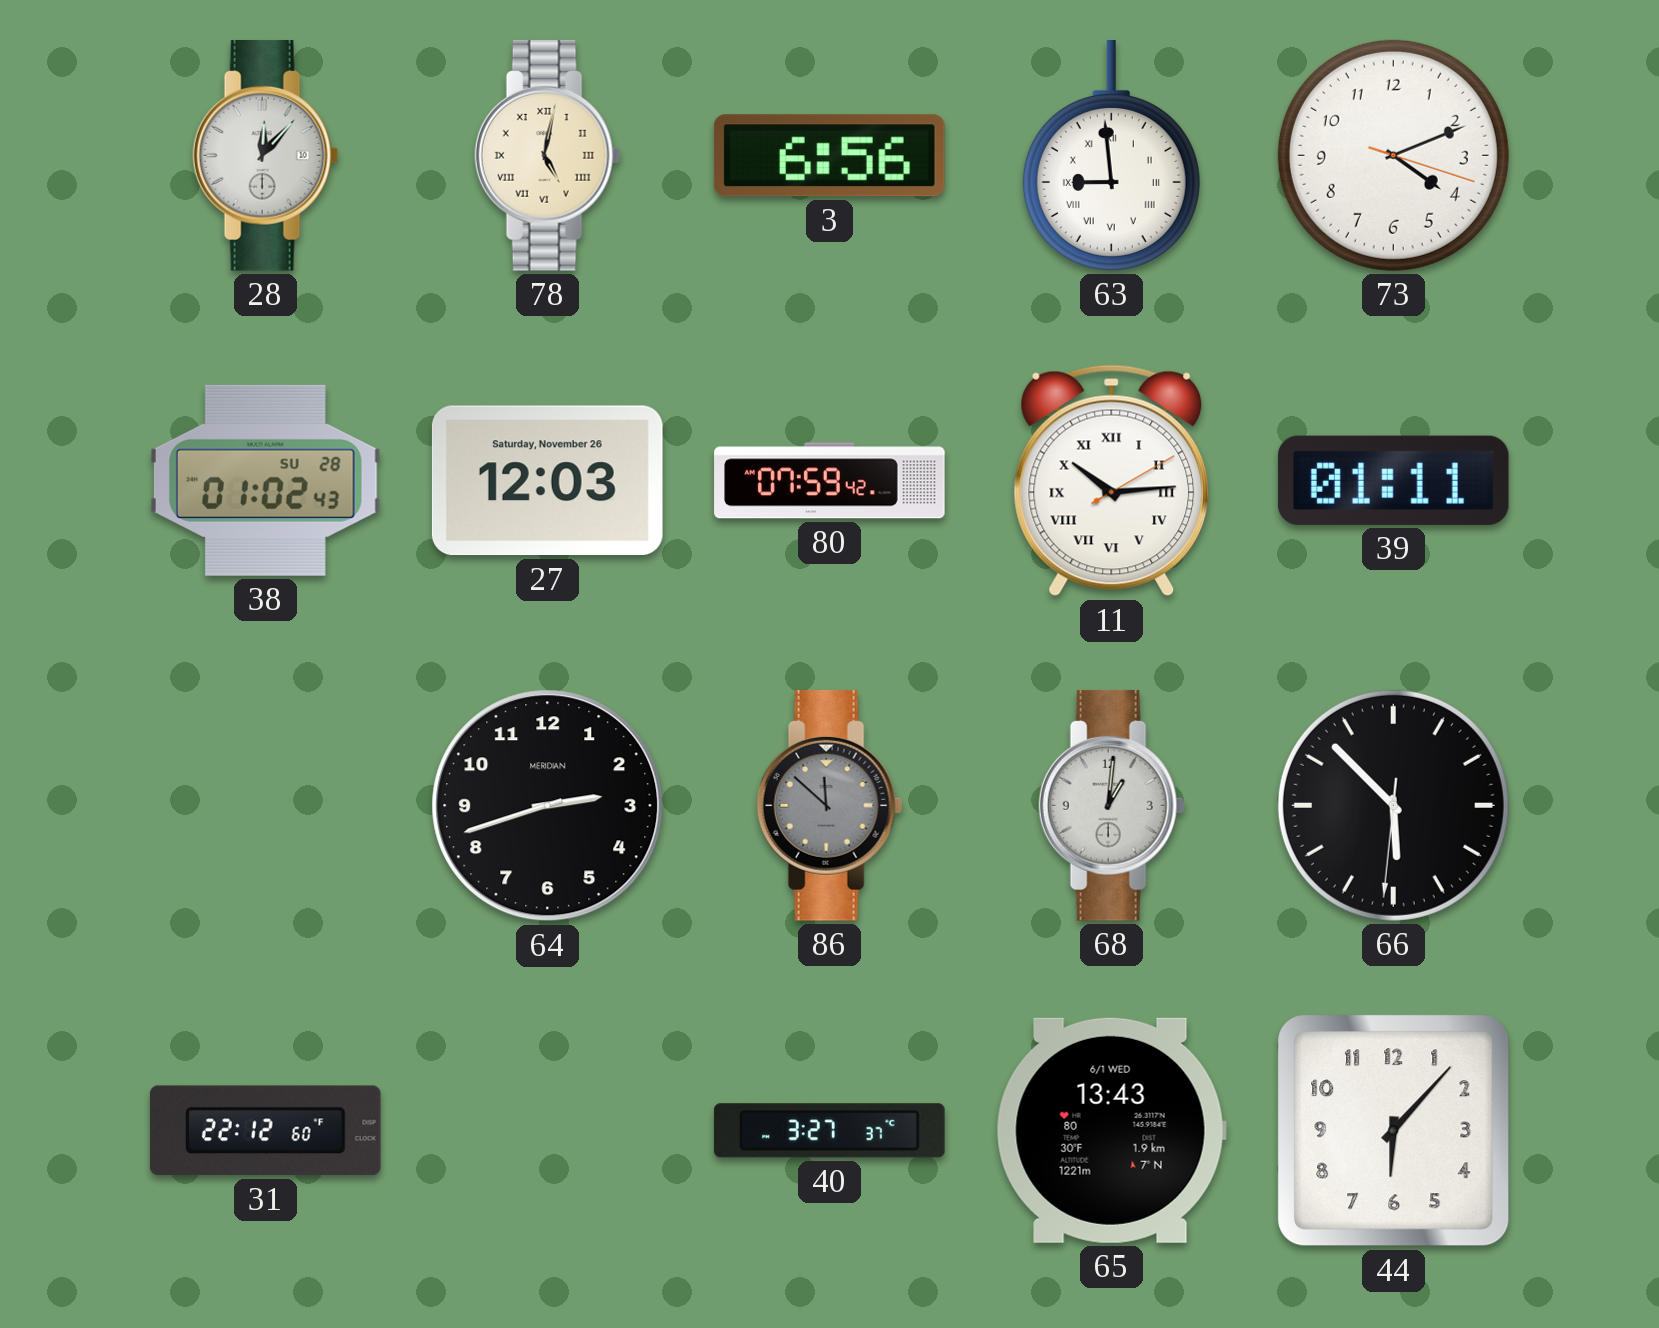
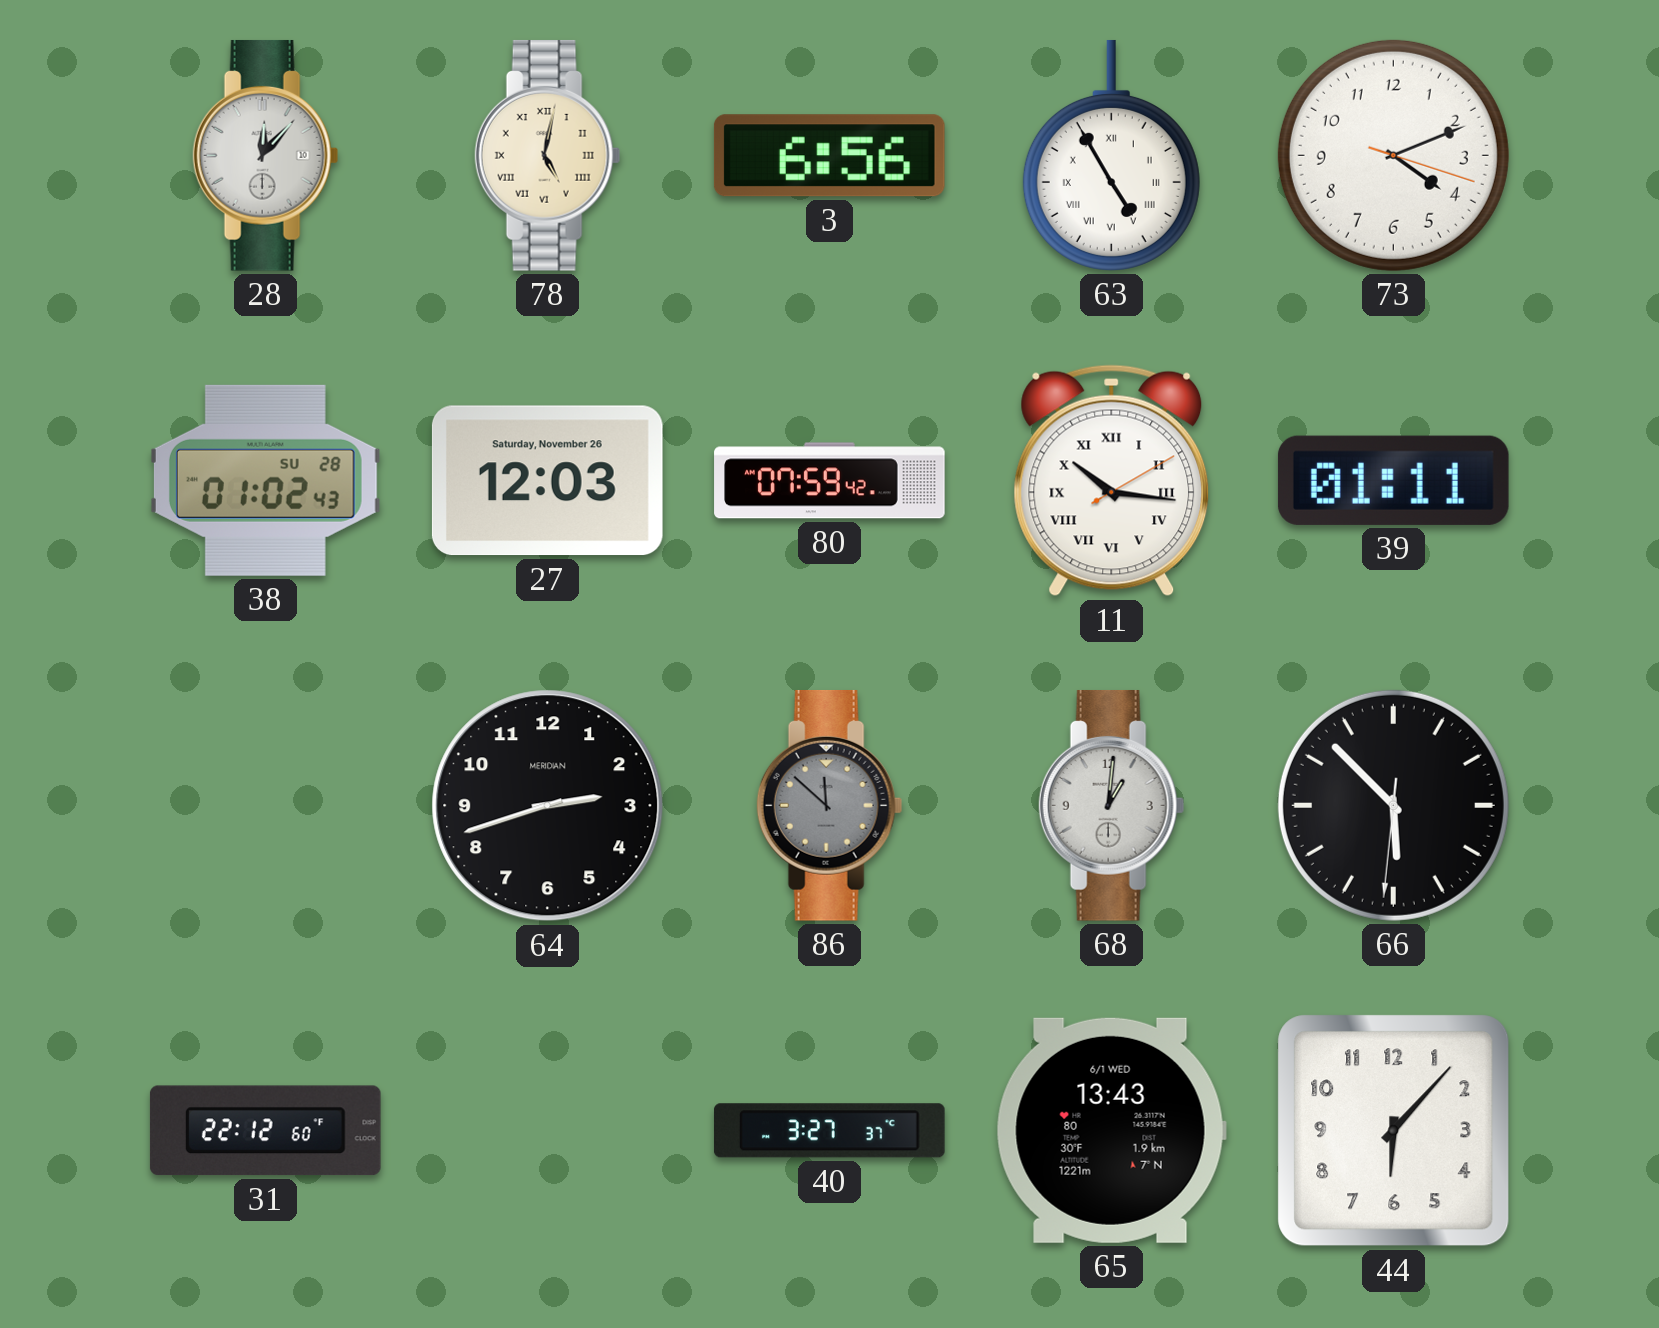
63: 8:59 -> 4:55 (1111, 155)
11: 10:14 -> 10:16 (1112, 481)
